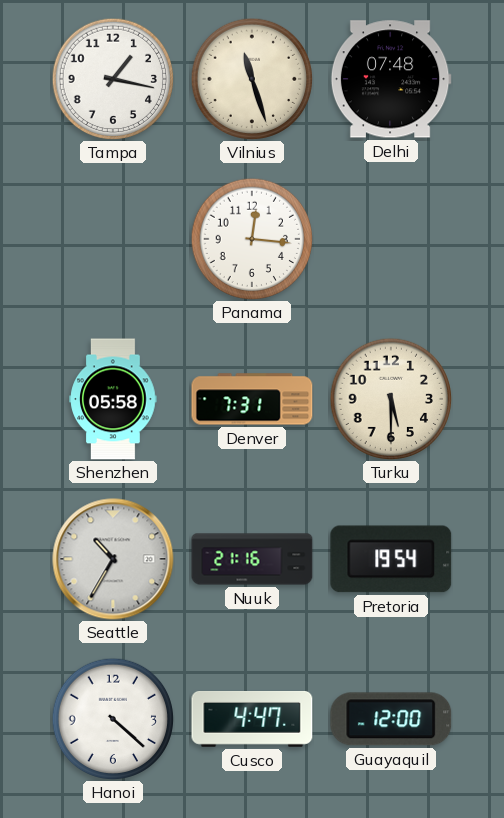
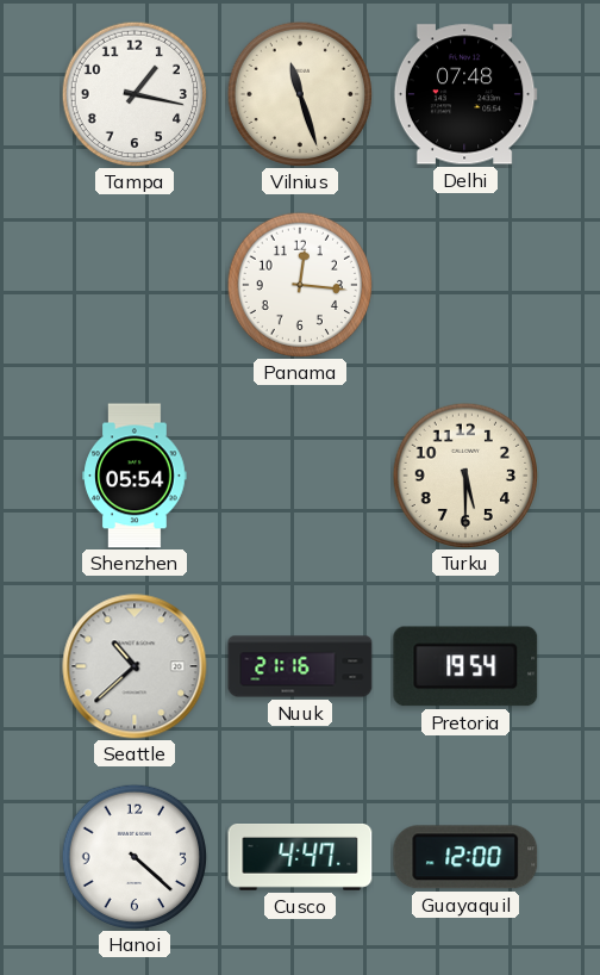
Shenzhen: 05:58 -> 05:54 (135, 476)
Denver: 7:31 -> none (252, 399)
Seattle: 10:35 -> 10:38 (135, 666)
